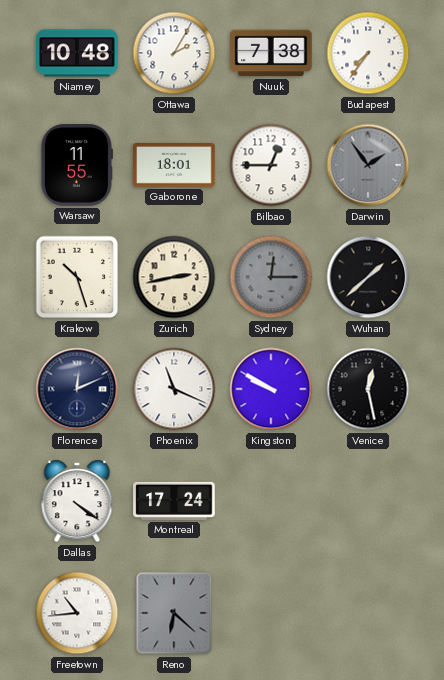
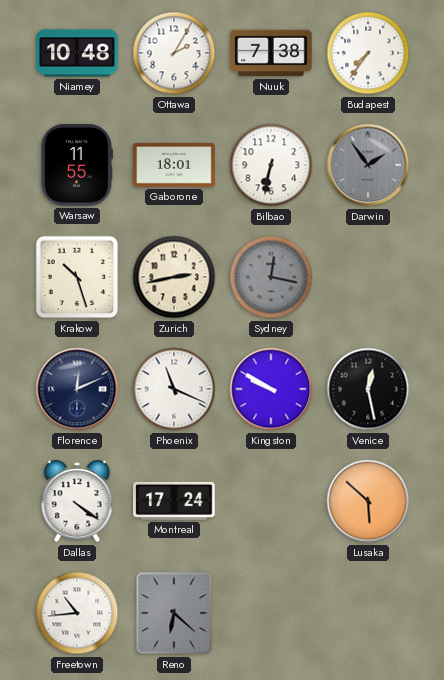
Bilbao: 12:45 -> 6:32 (271, 165)
Sydney: 12:15 -> 12:17 (271, 277)
Wuhan: 1:38 -> none (368, 277)
Lusaka: none -> 5:52 (368, 501)
